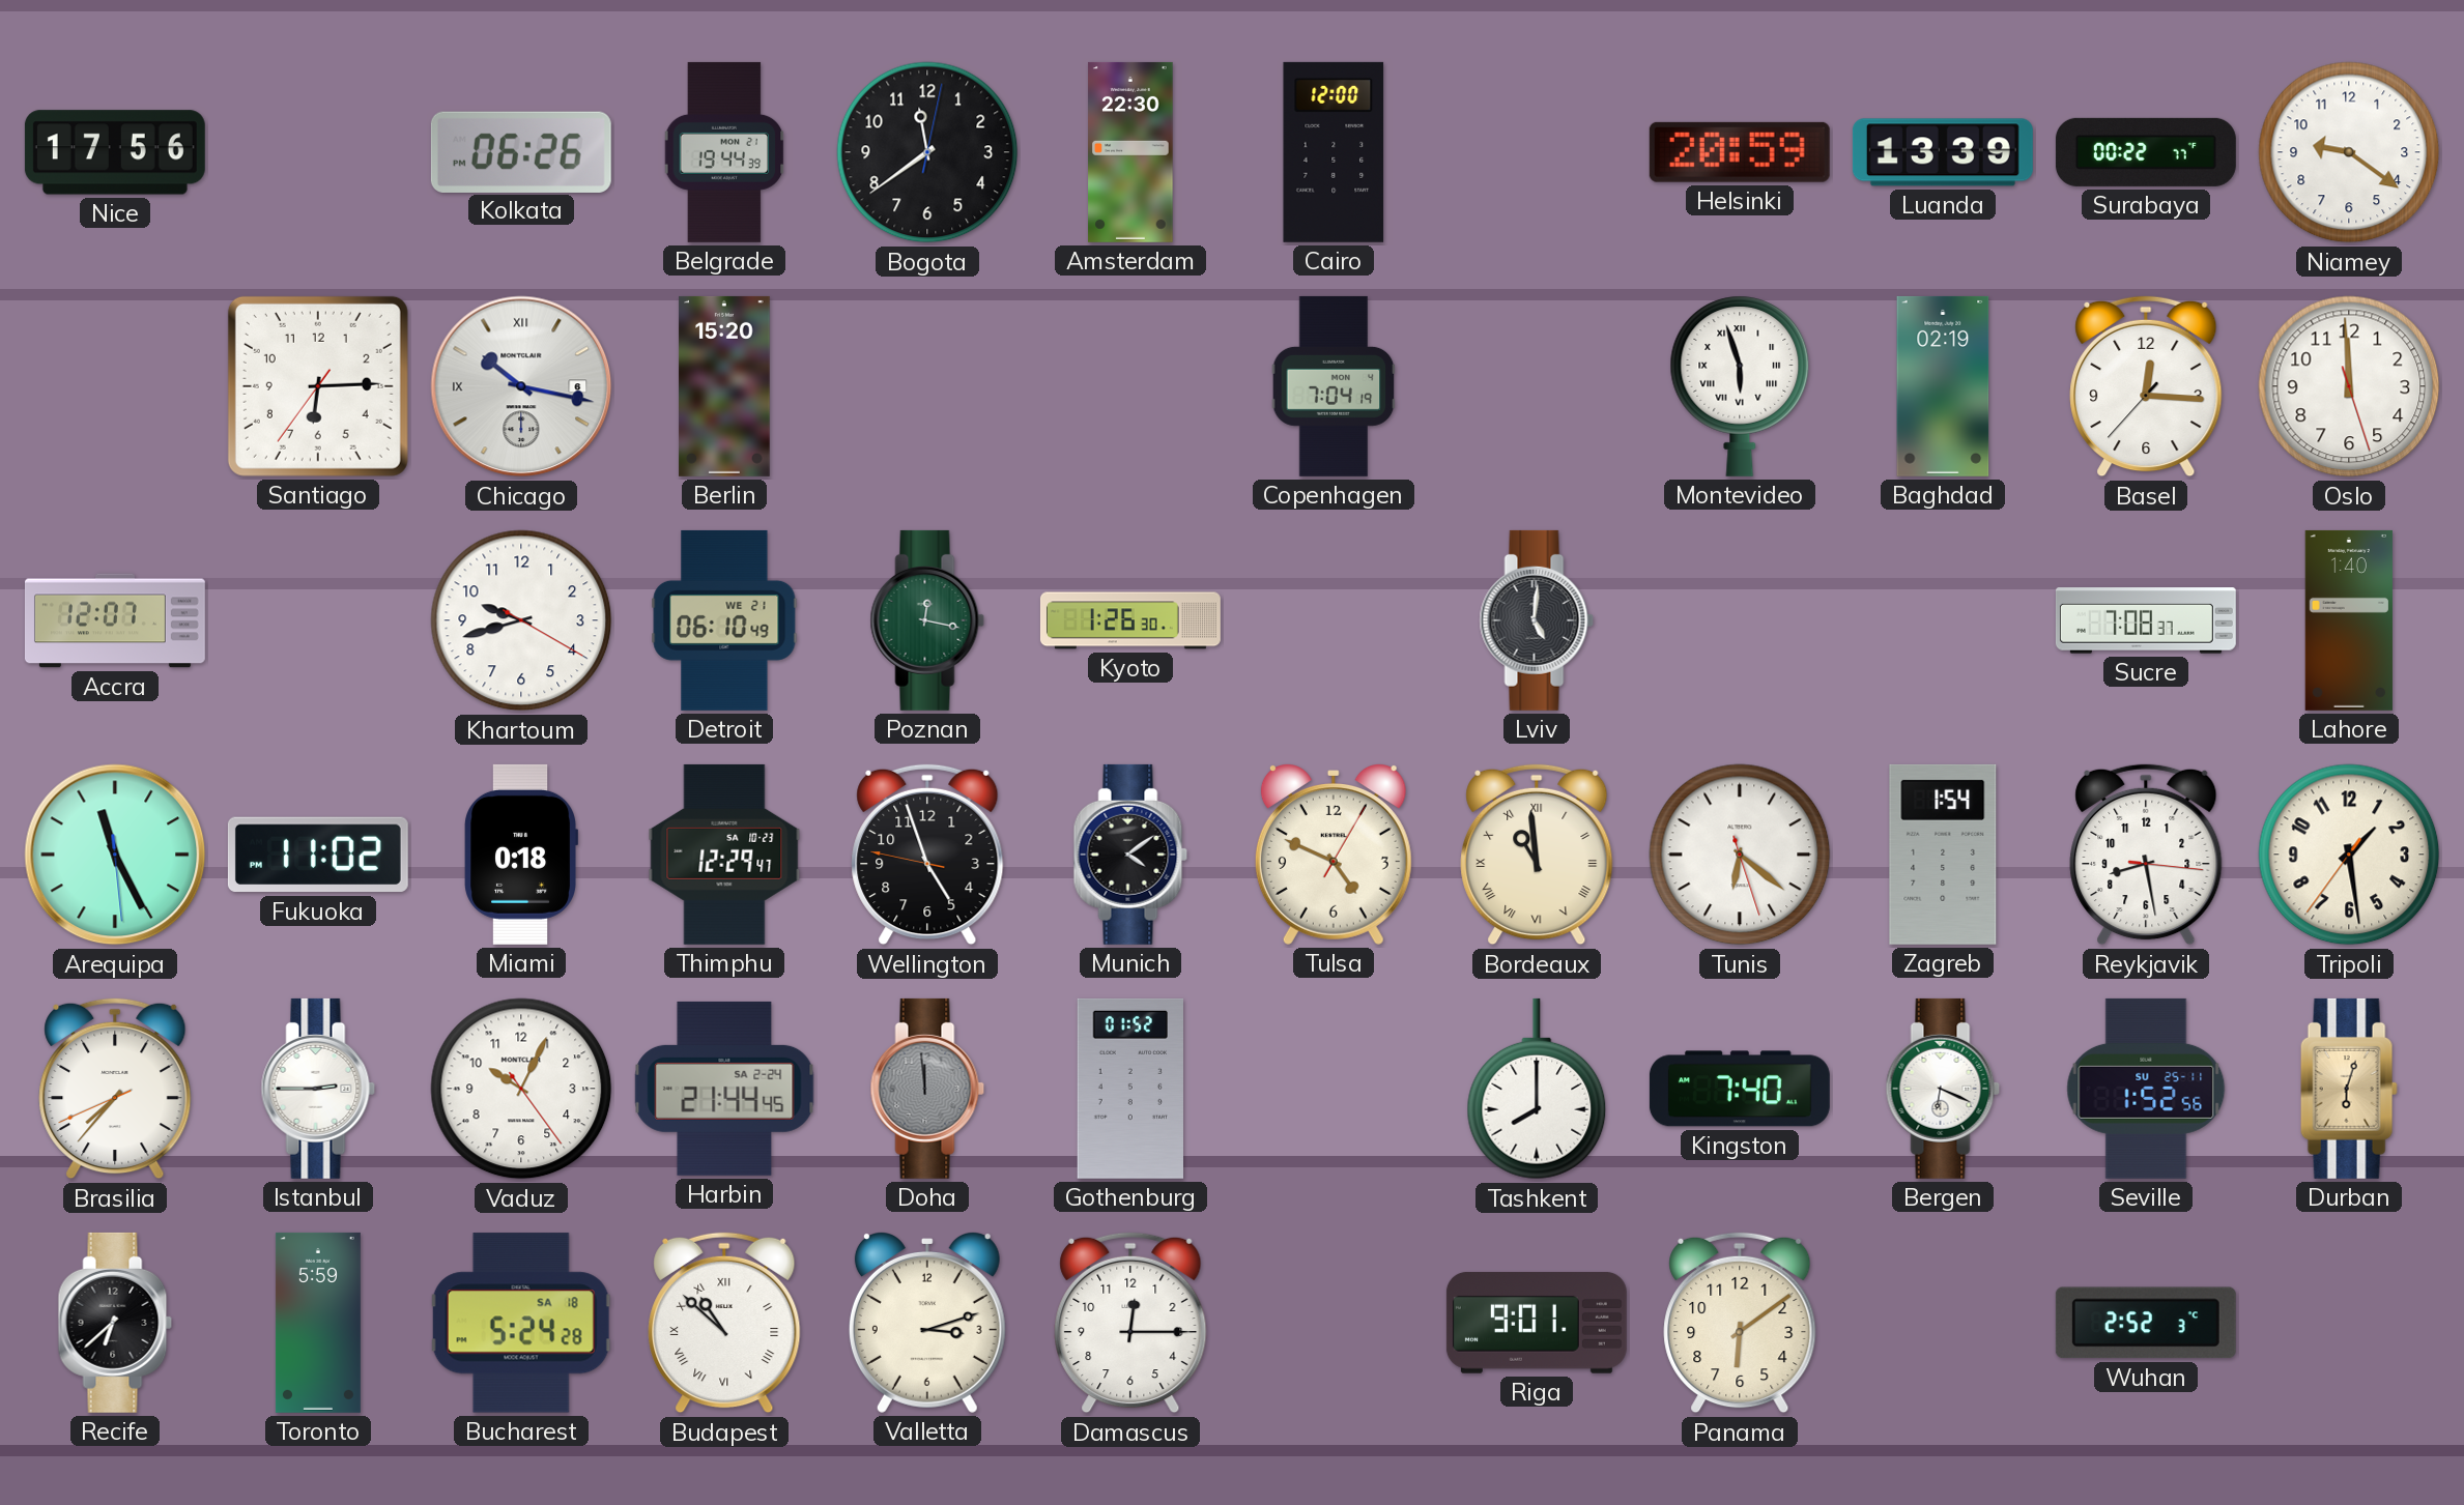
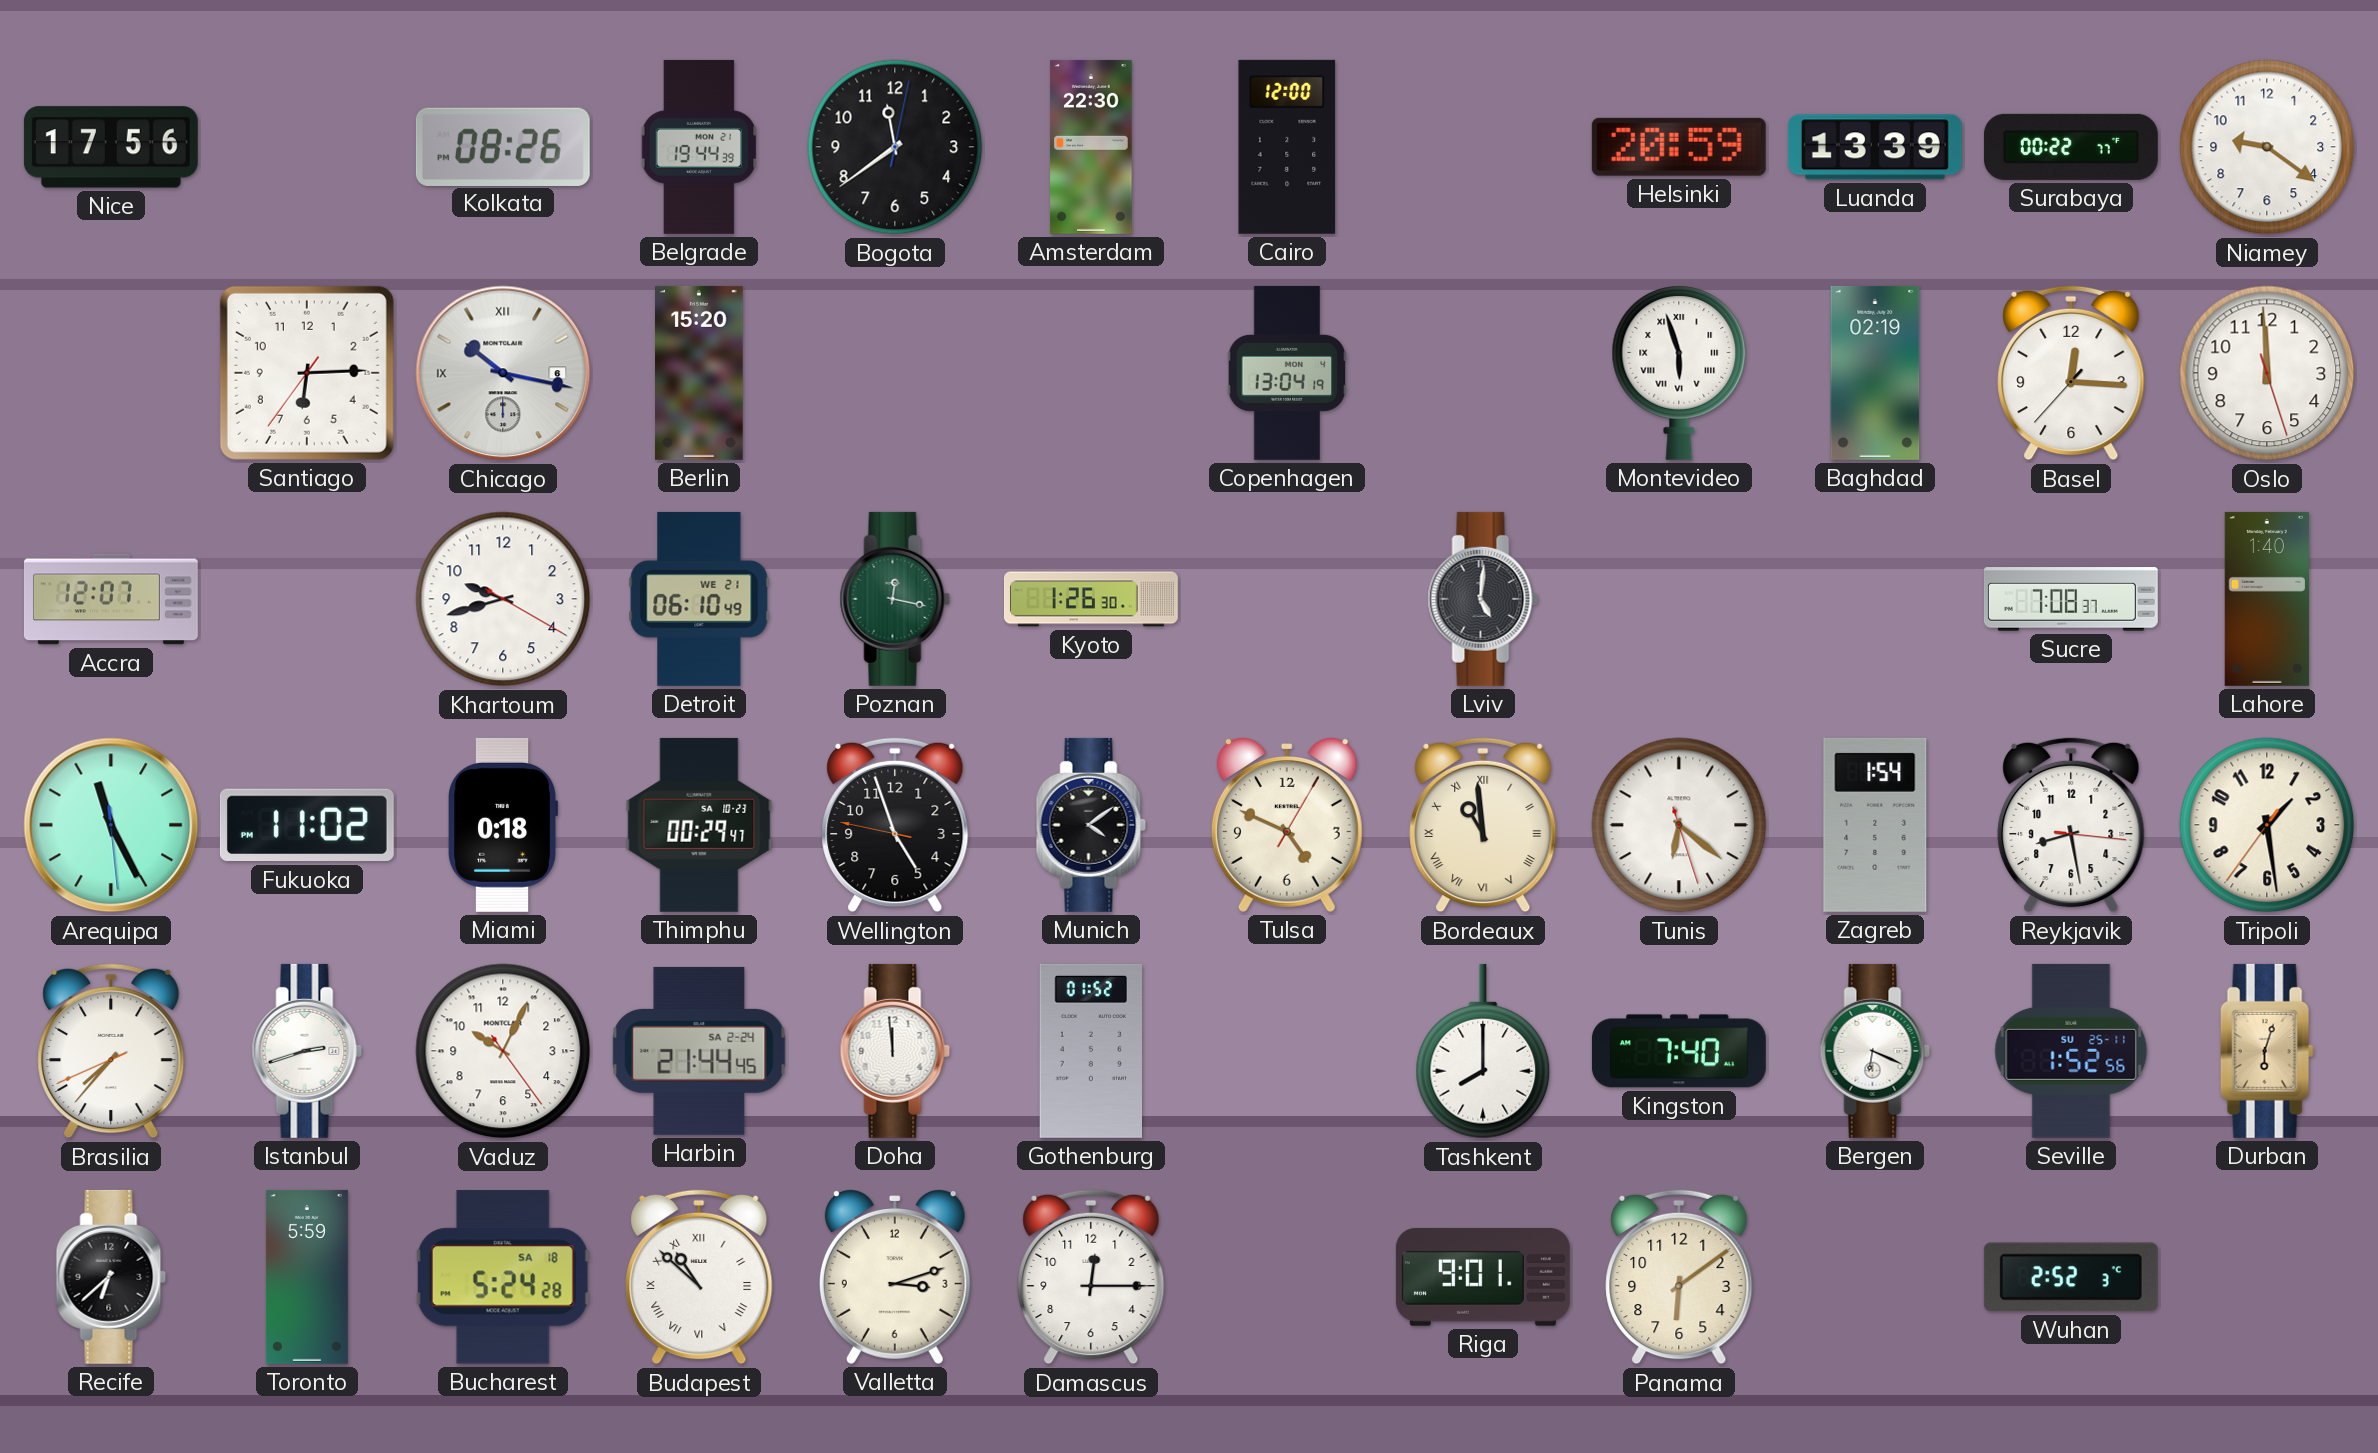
Kolkata: 06:26 -> 08:26 (503, 146)
Copenhagen: 7:04 -> 13:04 (1287, 373)
Thimphu: 12:29 -> 00:29 (699, 825)
Istanbul: 2:45 -> 2:42 (307, 1051)
Doha dial: grey -> white (895, 1051)
